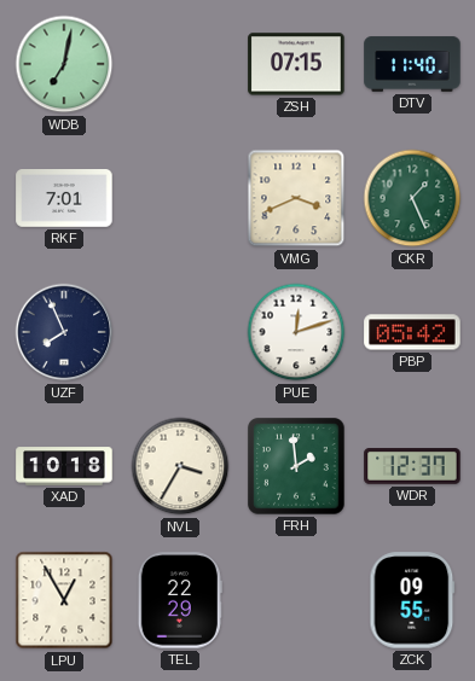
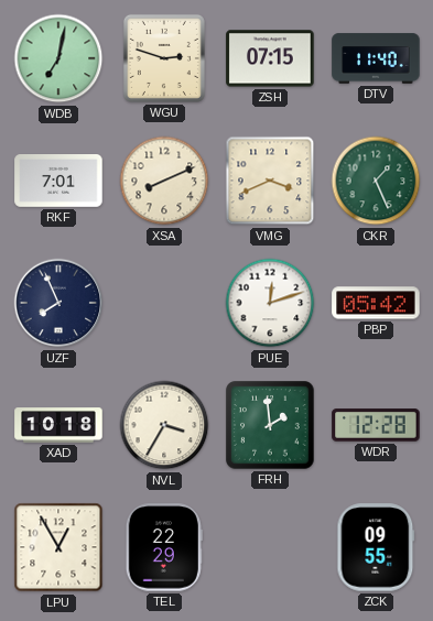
WGU: none -> 2:48 (164, 58)
XSA: none -> 8:11 (164, 181)
WDR: 12:37 -> 12:28 (376, 425)
